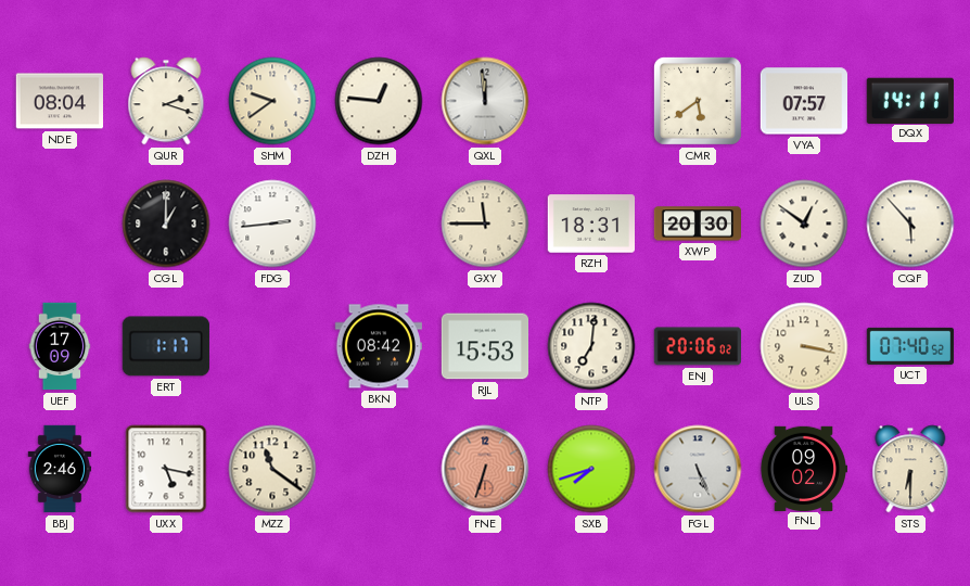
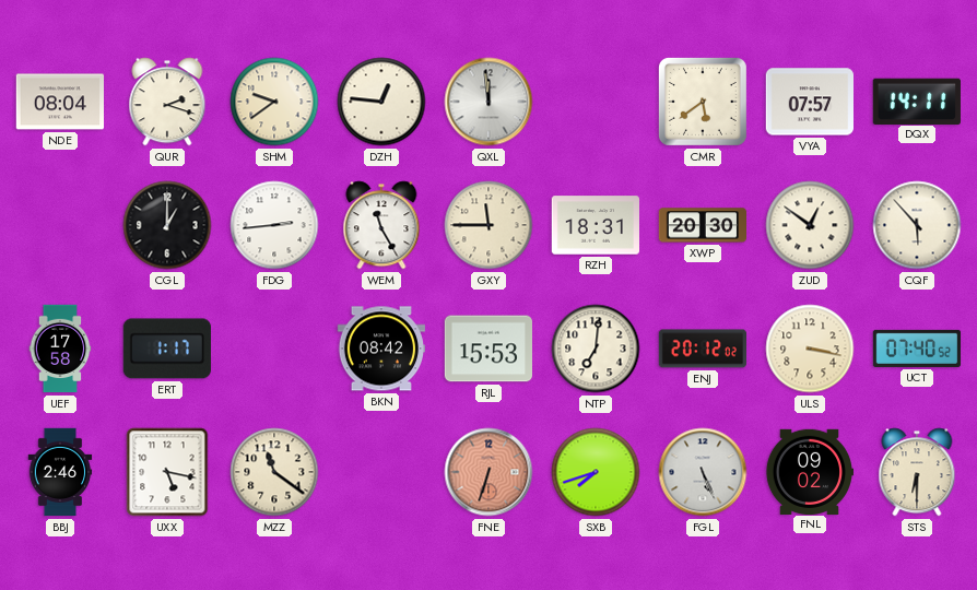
WEM: none -> 11:25 (381, 225)
UEF: 17:09 -> 17:58 (60, 349)
ENJ: 20:06 -> 20:12 (702, 349)
